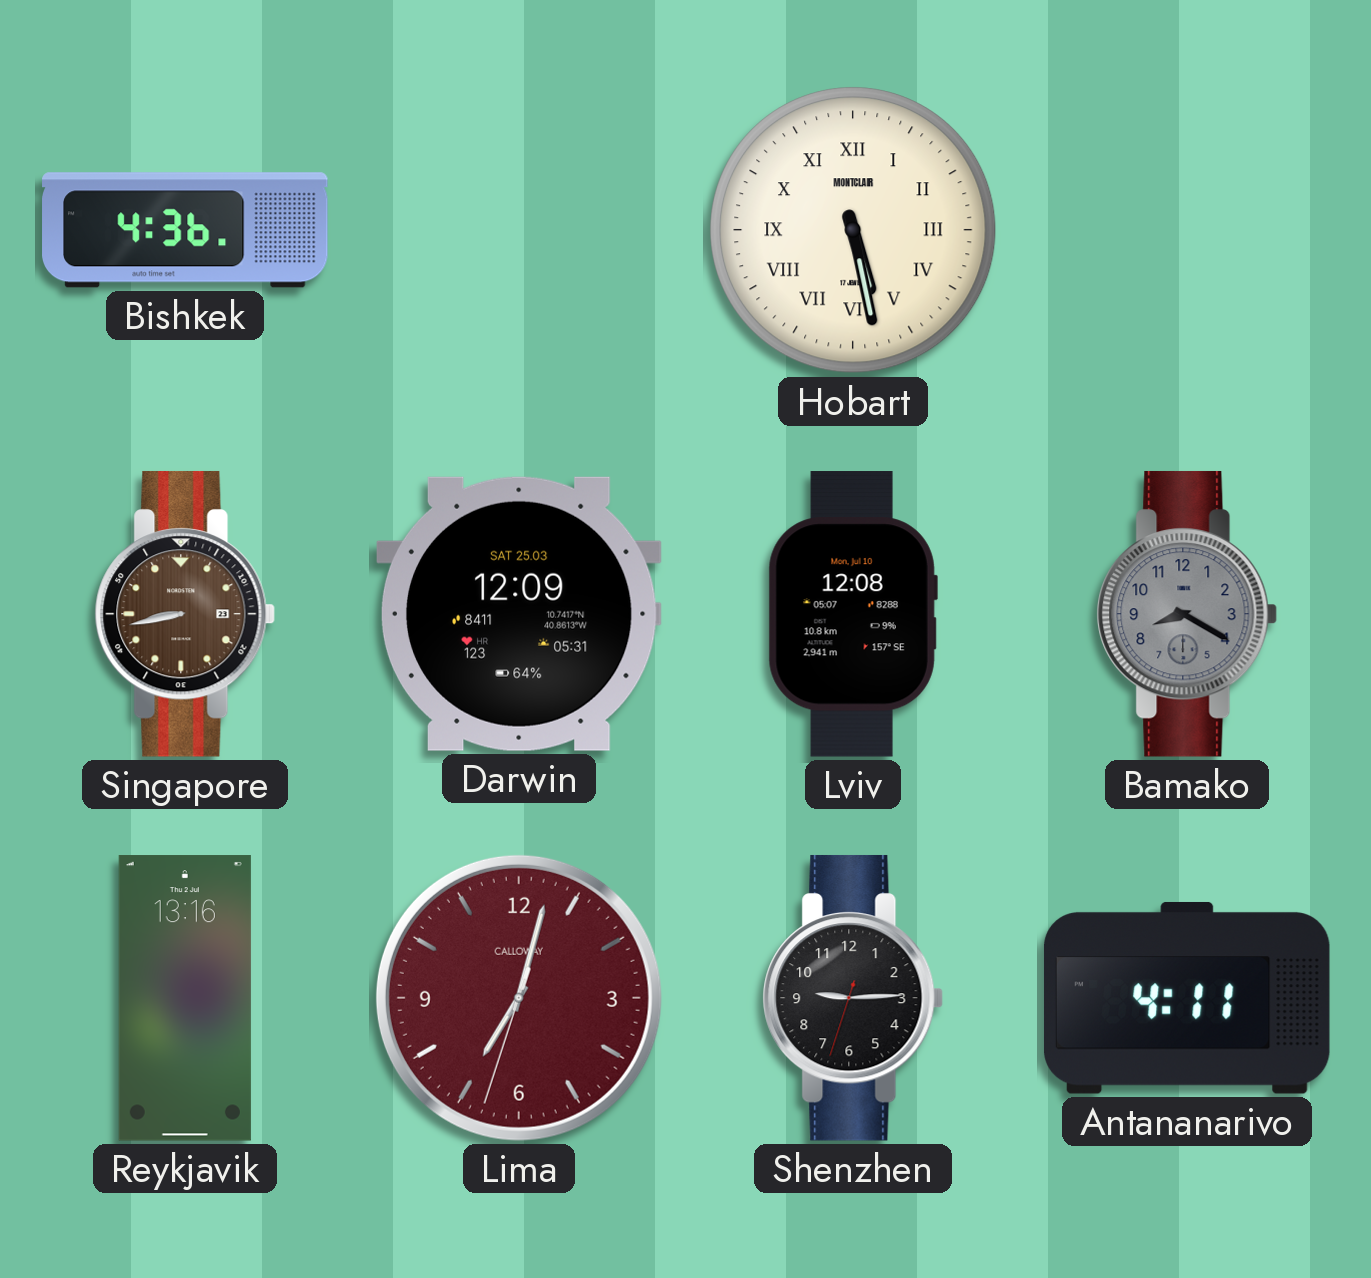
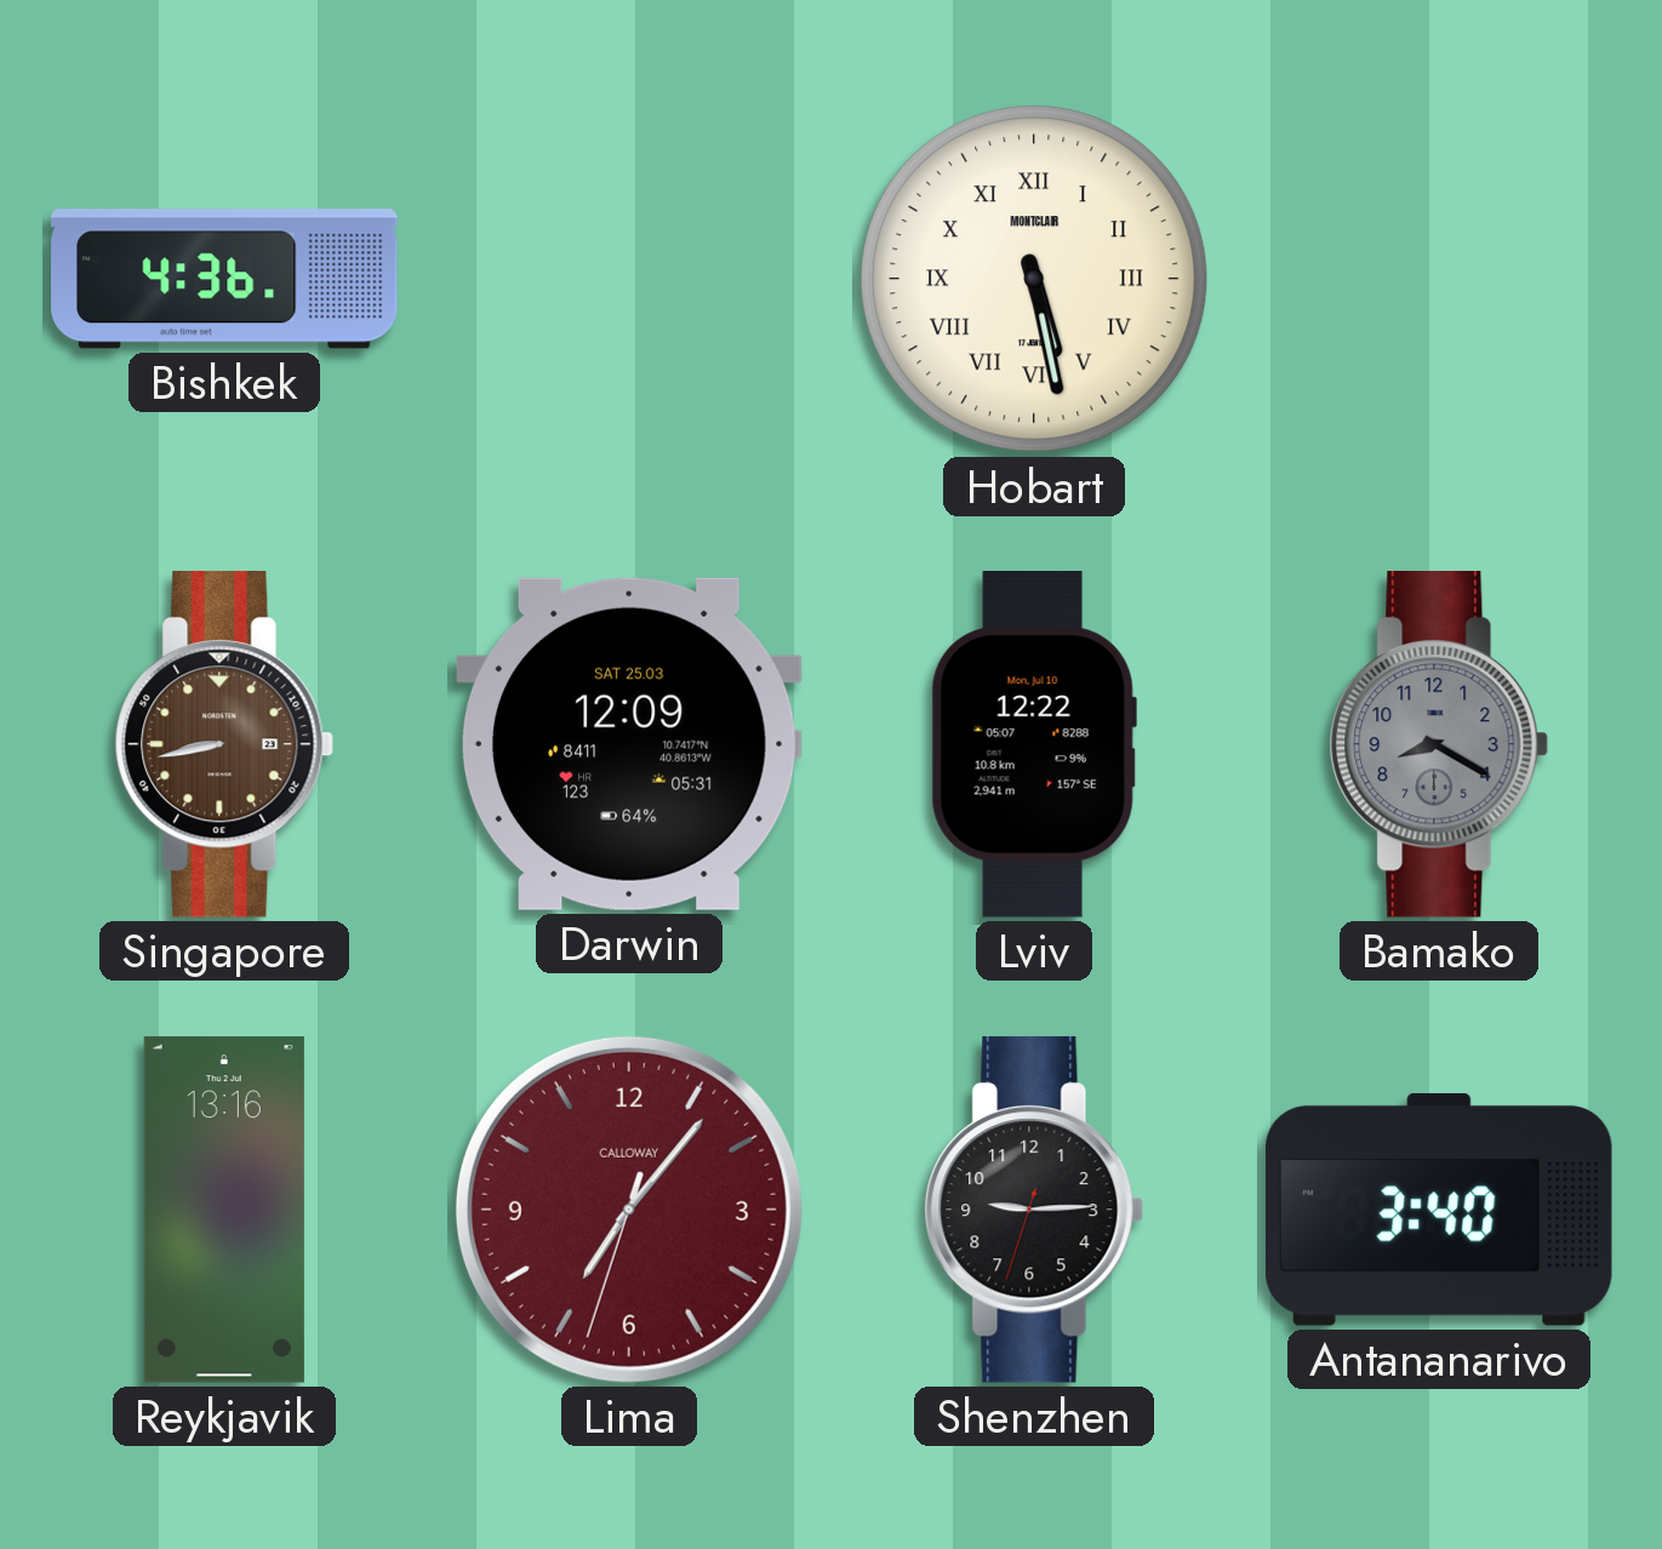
Lviv: 12:08 -> 12:22 (1034, 745)
Lima: 7:02 -> 7:06 (629, 1210)
Antananarivo: 4:11 -> 3:40 (1439, 1210)
